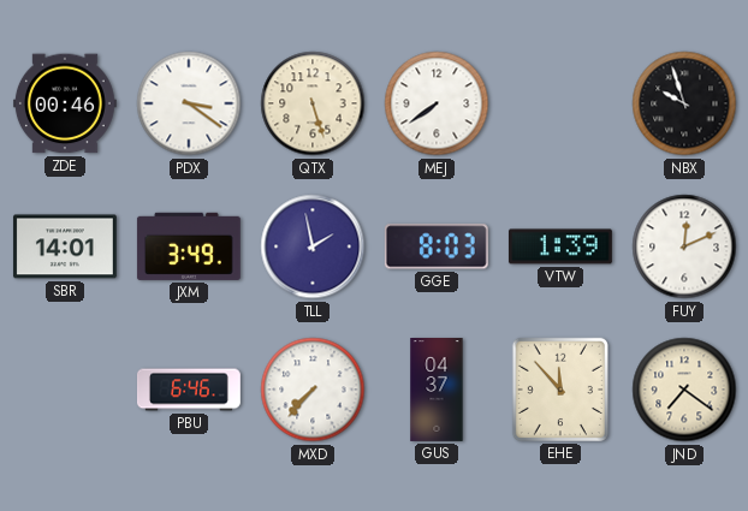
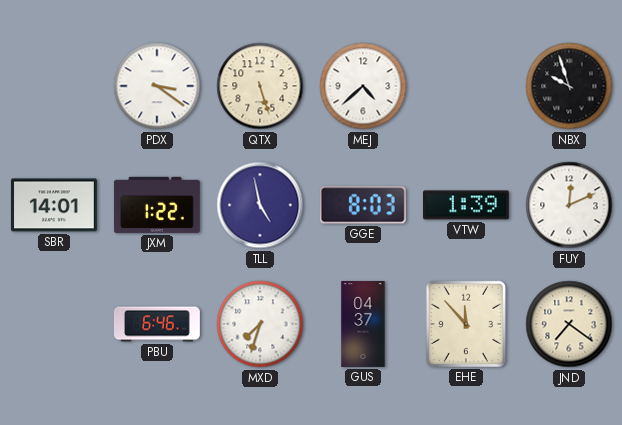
ZDE: 00:46 -> none (65, 103)
MEJ: 7:39 -> 4:38 (363, 86)
JXM: 3:49 -> 1:22 (157, 205)
TLL: 1:58 -> 4:58 (260, 205)
MXD: 7:37 -> 7:33 (260, 324)
